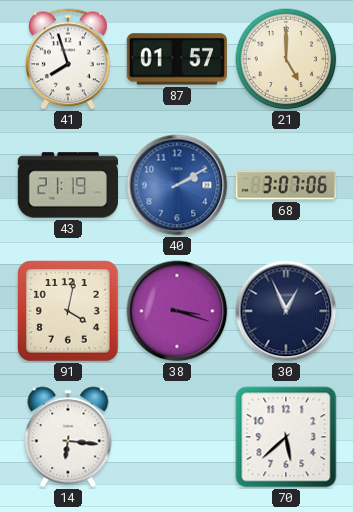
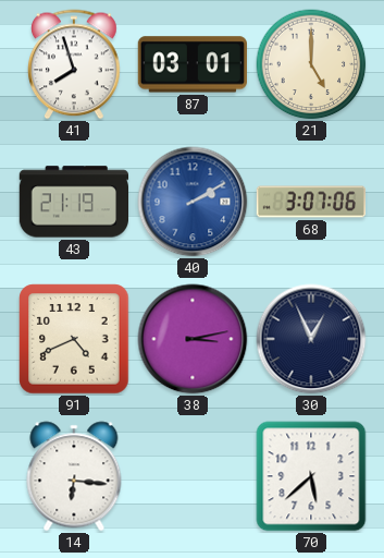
87: 01:57 -> 03:01 (193, 64)
91: 4:02 -> 4:41 (74, 339)
38: 3:18 -> 3:13 (193, 339)
